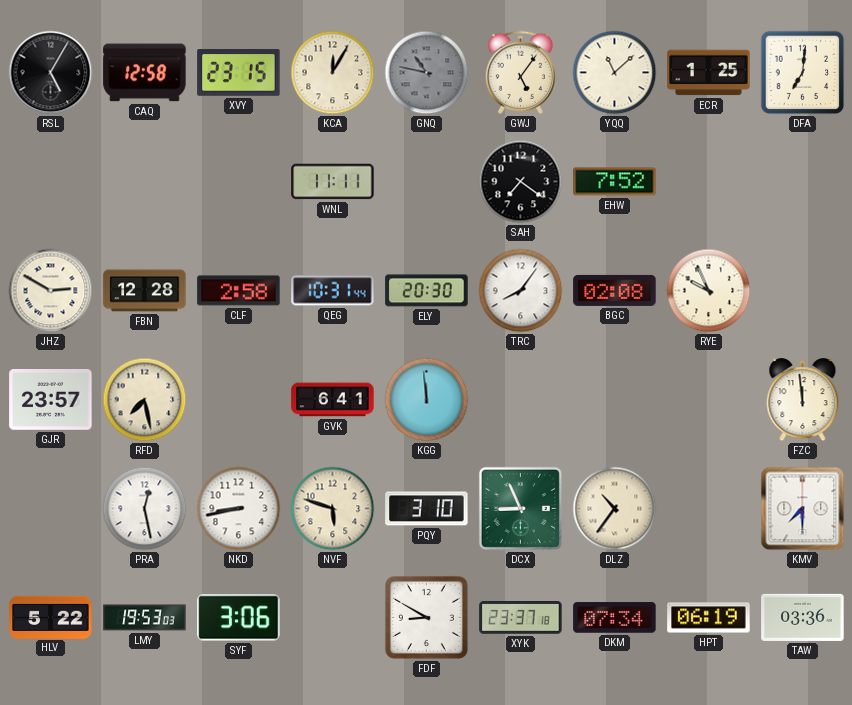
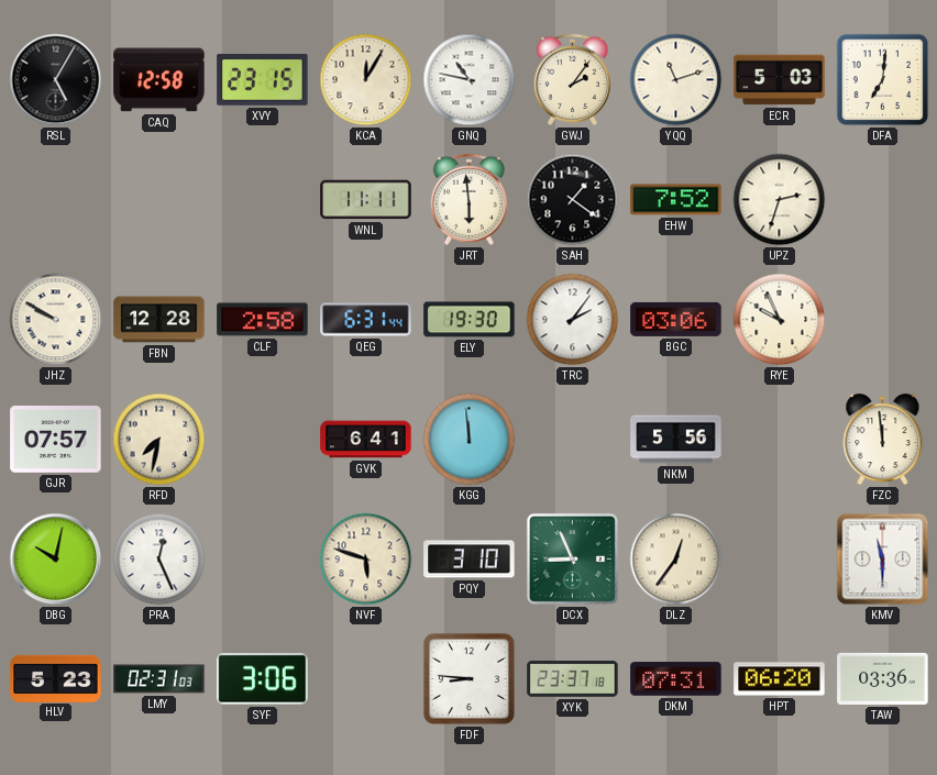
GNQ dial: grey -> white (470, 80)
GWJ: 5:06 -> 2:06 (572, 79)
YQQ: 11:08 -> 11:12 (676, 80)
ECR: 1:25 -> 5:03 (780, 80)
JRT: none -> 5:59 (468, 199)
SAH: 7:21 -> 1:21 (573, 200)
UPZ: none -> 2:33 (780, 200)
JHZ: 2:50 -> 9:50 (56, 320)
QEG: 10:31 -> 6:31 (366, 320)
ELY: 20:30 -> 19:30 (470, 320)
TRC: 8:06 -> 2:06 (573, 320)
BGC: 02:08 -> 03:06 (676, 319)
GJR: 23:57 -> 07:57 (56, 440)
RFD: 7:28 -> 7:32 (159, 440)
NKM: none -> 5:56 (676, 440)
DBG: none -> 10:02 (56, 560)
PRA: 12:28 -> 12:26 (159, 560)
NKD: 8:43 -> none (239, 509)
DLZ: 10:36 -> 12:36 (676, 560)
KMV: 7:30 -> 11:30 (883, 560)
HLV: 5:22 -> 5:23 (56, 678)
LMY: 19:53 -> 02:31 (159, 679)
FDF: 8:50 -> 8:46 (468, 678)
DKM: 07:34 -> 07:31 (676, 679)
HPT: 06:19 -> 06:20 (780, 679)
